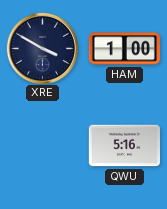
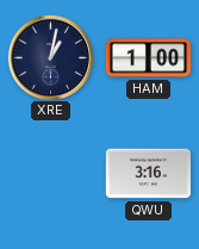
XRE: 3:50 -> 1:02 (50, 57)
QWU: 5:16 -> 3:16 (148, 174)
